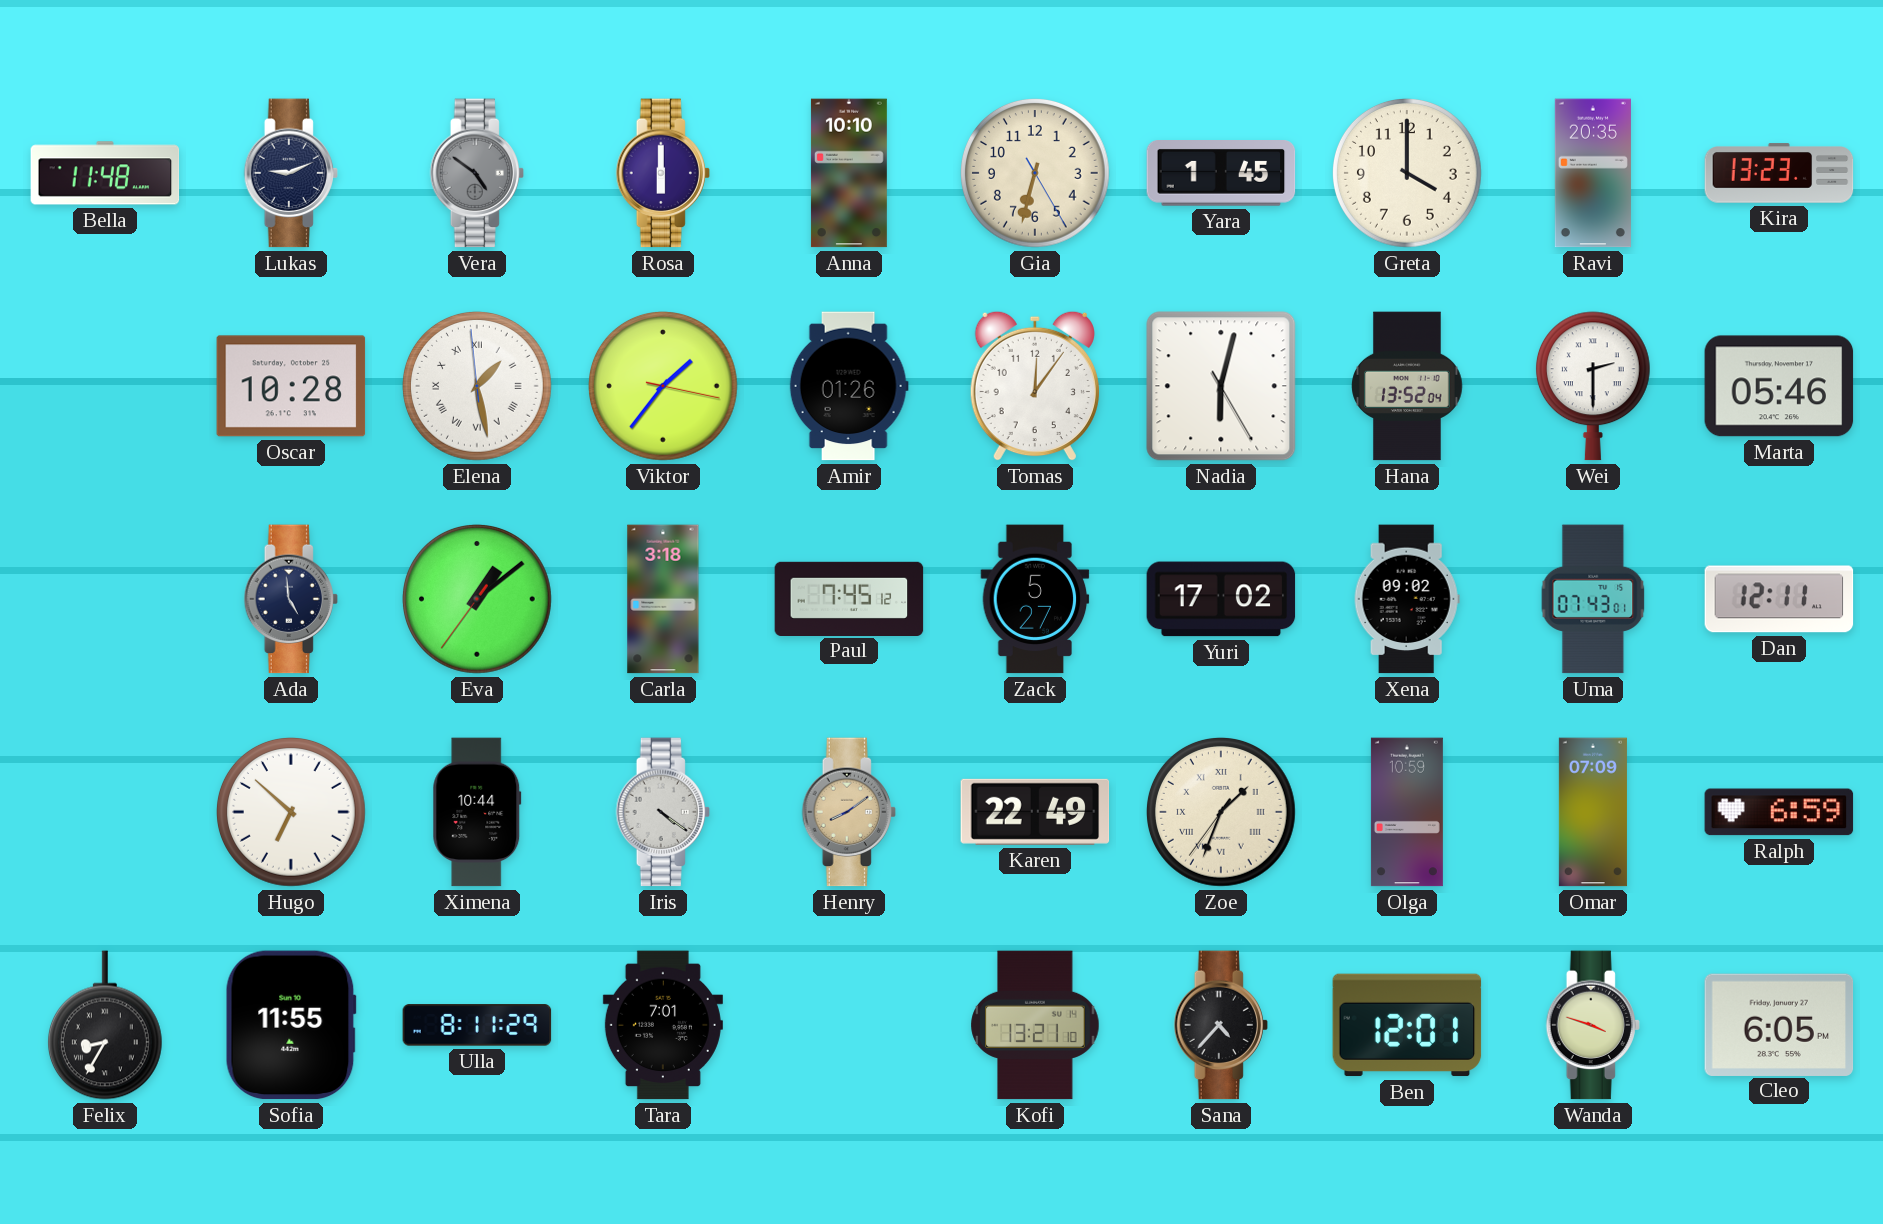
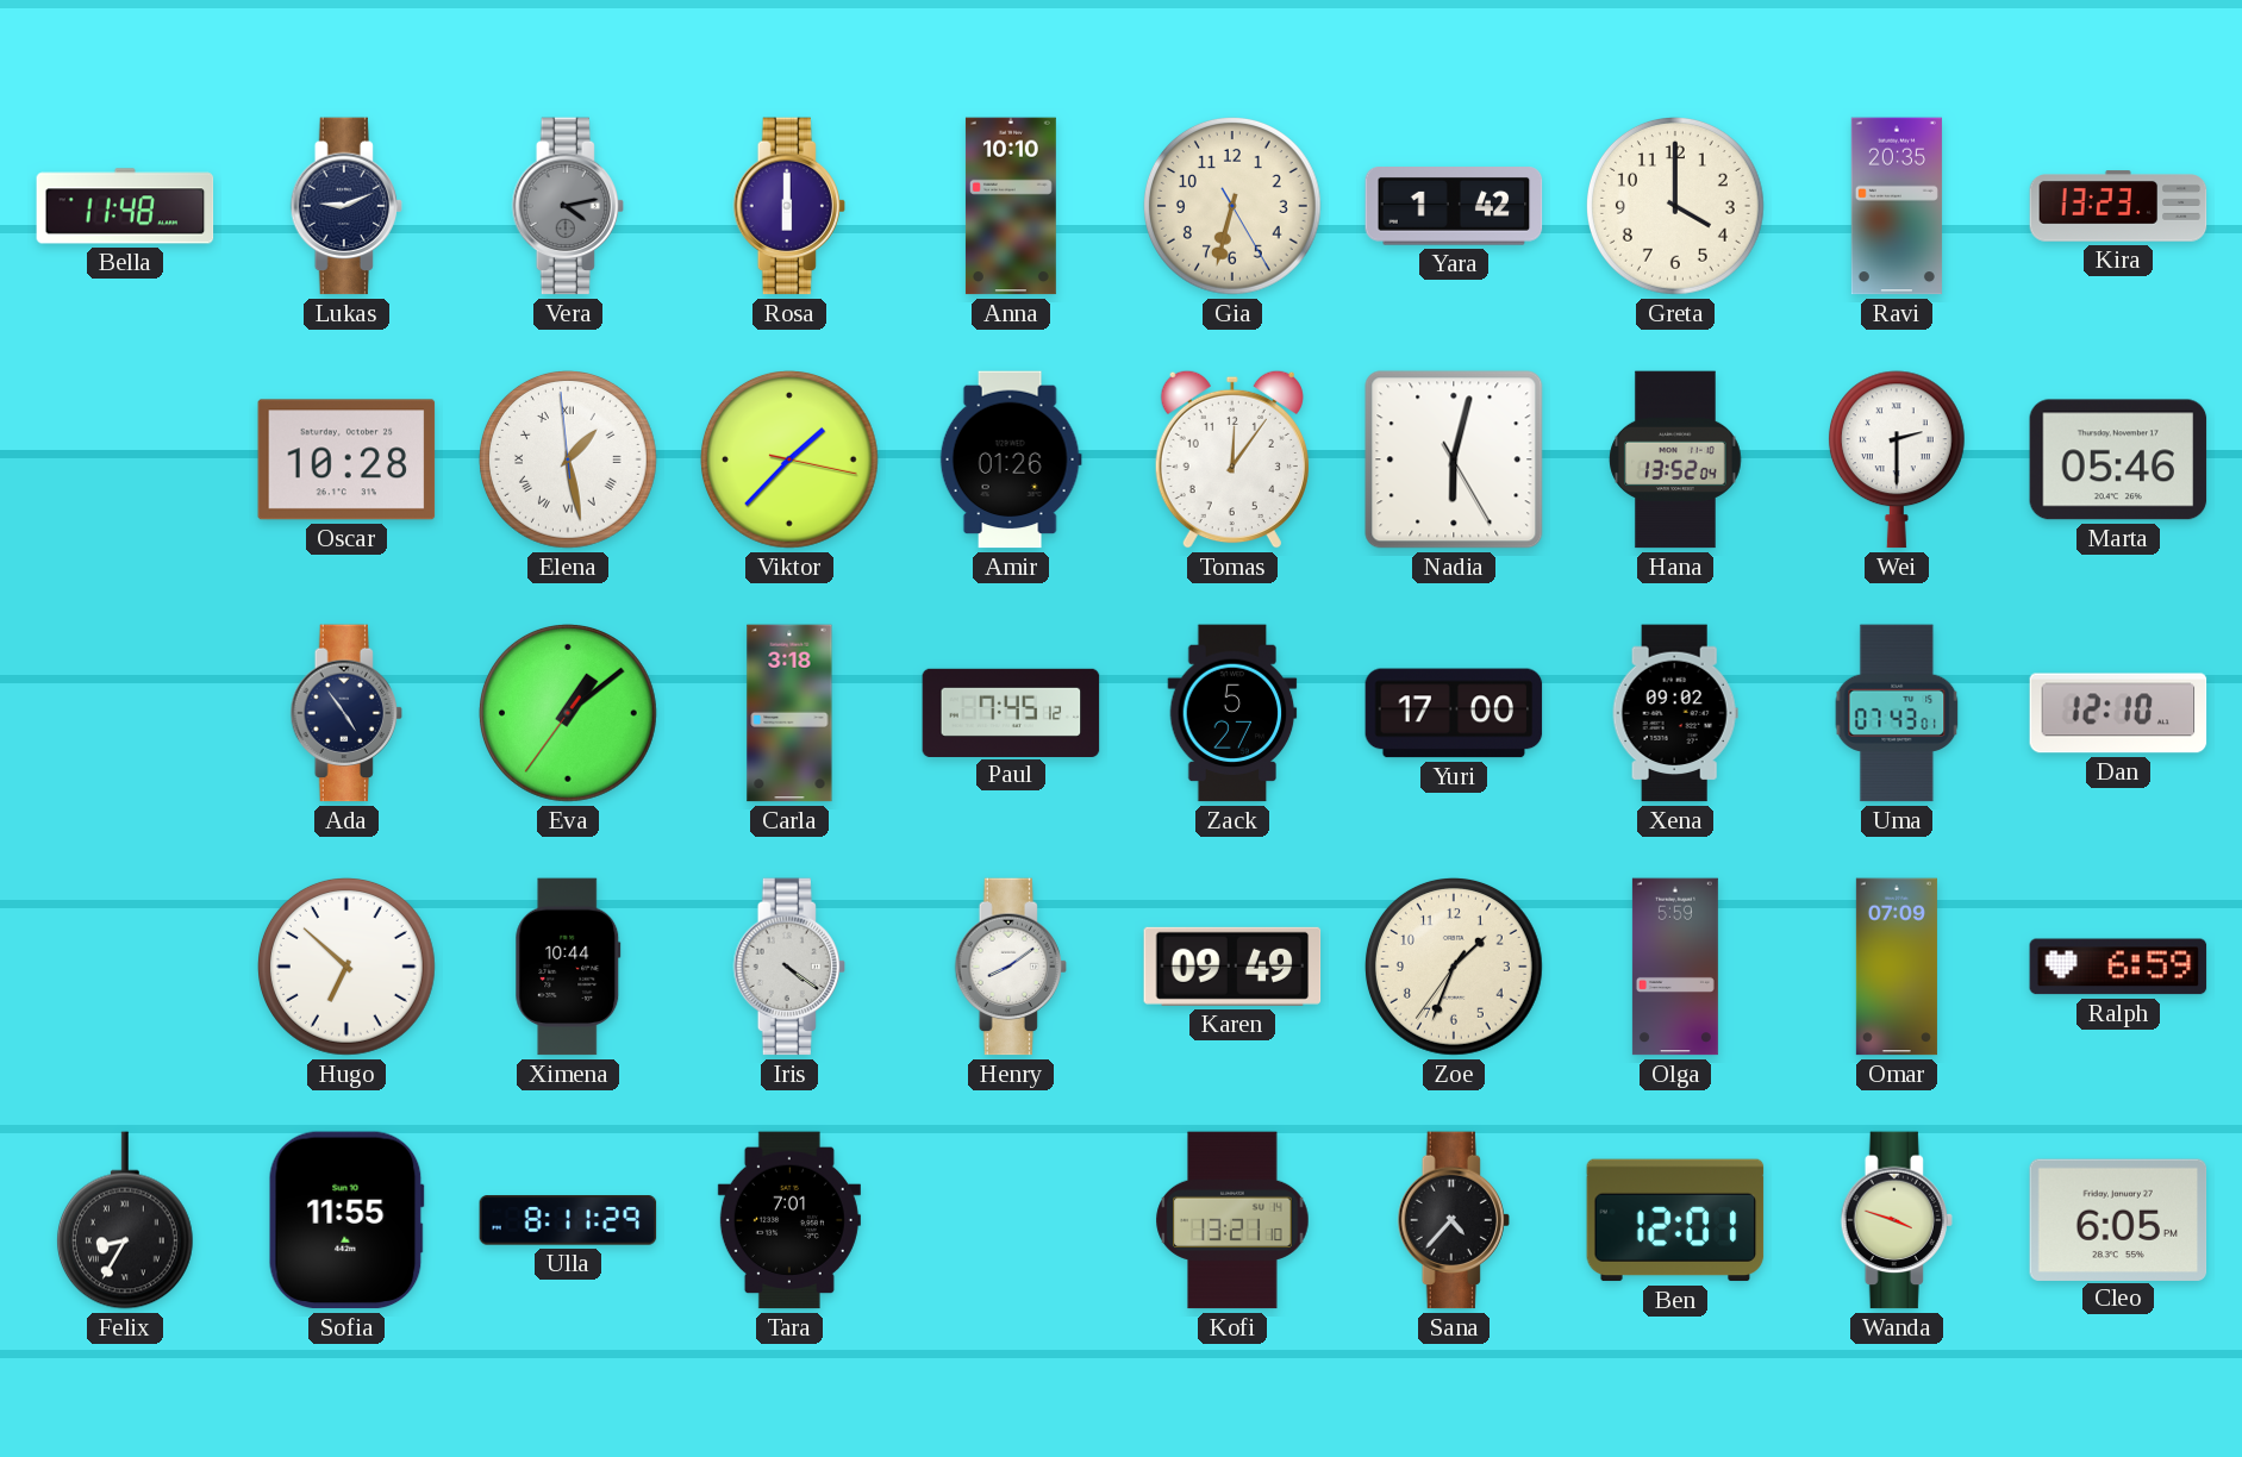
Vera: 4:51 -> 4:13 (568, 206)
Yara: 1:45 -> 1:42 (1454, 207)
Viktor: 1:36 -> 1:37 (791, 461)
Ada: 4:59 -> 4:54 (346, 713)
Yuri: 17:02 -> 17:00 (1454, 713)
Dan: 12:11 -> 12:10 (2118, 713)
Henry dial: champagne -> white (1011, 967)
Karen: 22:49 -> 09:49 (1232, 967)
Zoe numerals: Roman -> Arabic (1455, 968)
Olga: 10:59 -> 5:59 (1675, 967)
